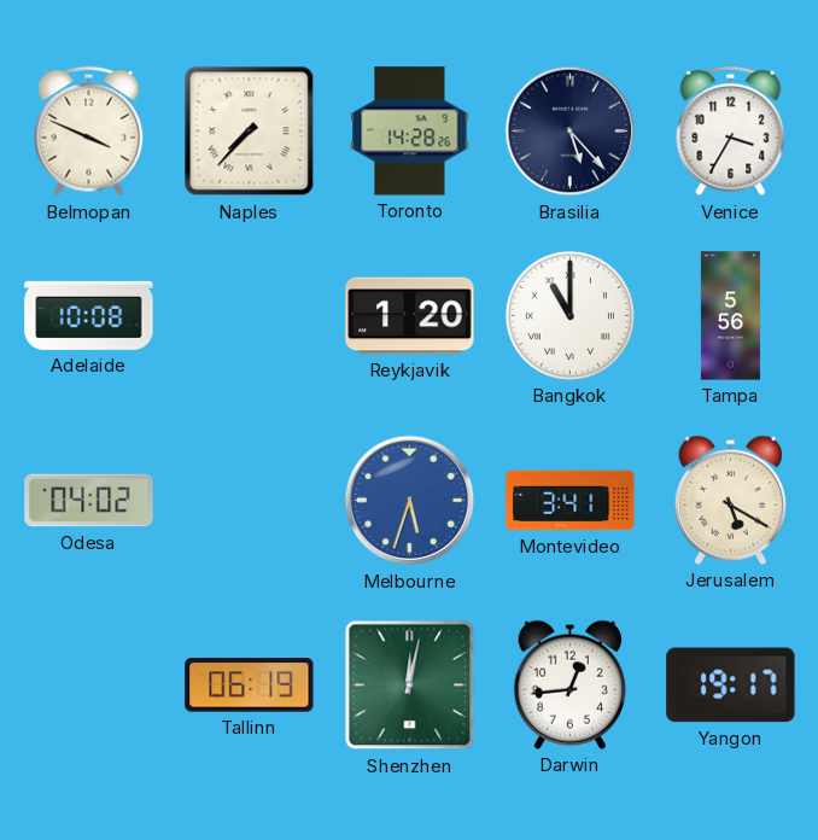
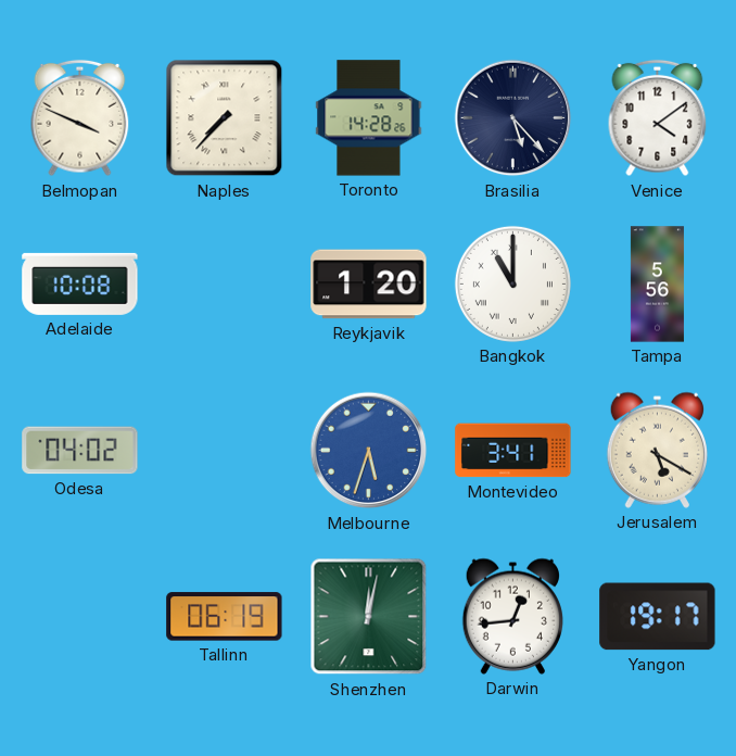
Venice: 3:35 -> 4:09 (658, 118)
